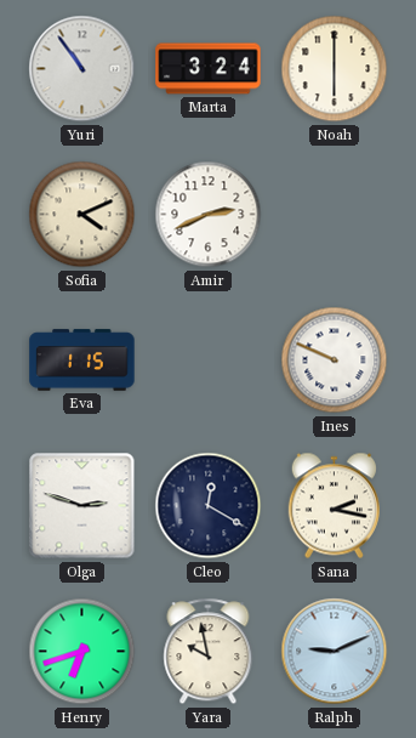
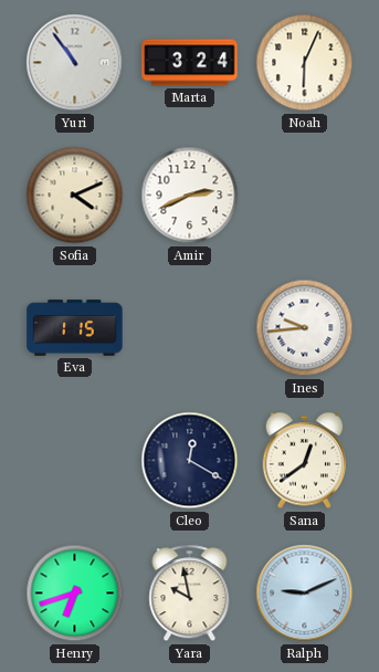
Noah: 6:00 -> 6:04 (305, 63)
Ines: 9:49 -> 9:44 (305, 328)
Olga: 2:48 -> none (82, 506)
Sana: 2:17 -> 12:39 (304, 461)
